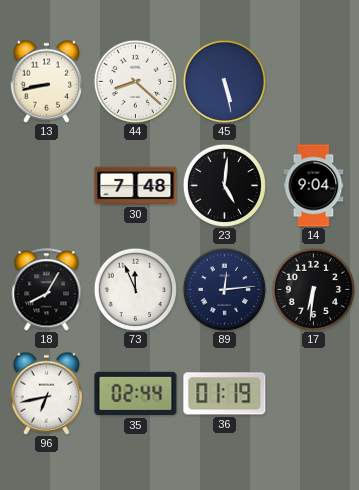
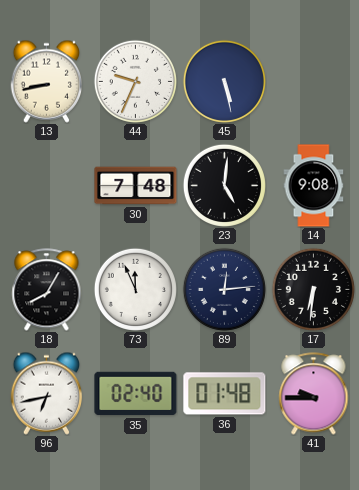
44: 8:22 -> 9:34 (135, 81)
14: 9:04 -> 9:08 (314, 186)
35: 02:44 -> 02:40 (136, 394)
36: 01:19 -> 01:48 (225, 394)
41: none -> 9:45 (314, 394)
